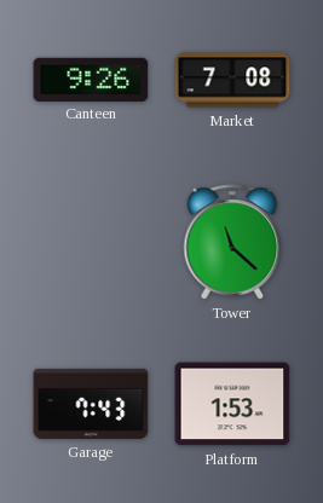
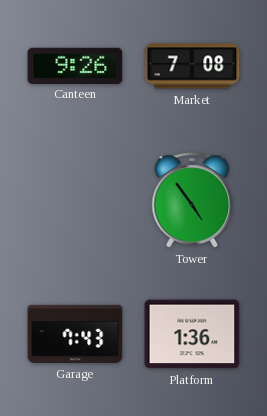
Tower: 11:22 -> 4:54 (192, 200)
Platform: 1:53 -> 1:36 (192, 334)
